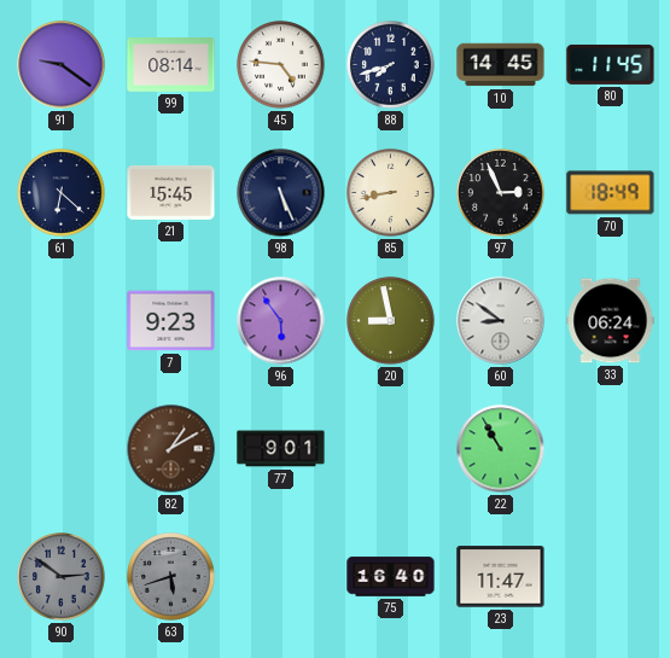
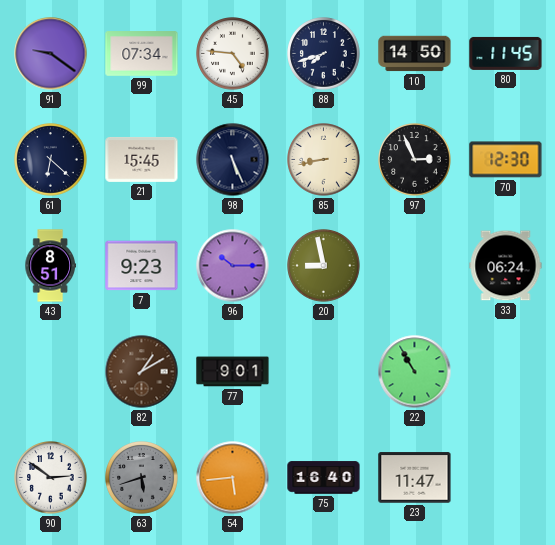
99: 08:14 -> 07:34 (142, 54)
10: 14:45 -> 14:50 (415, 54)
70: 18:49 -> 12:30 (506, 160)
43: none -> 8:51 (50, 266)
96: 5:54 -> 10:15 (233, 266)
60: 8:51 -> none (501, 321)
90 dial: grey -> white (51, 478)
54: none -> 5:44 (233, 478)
